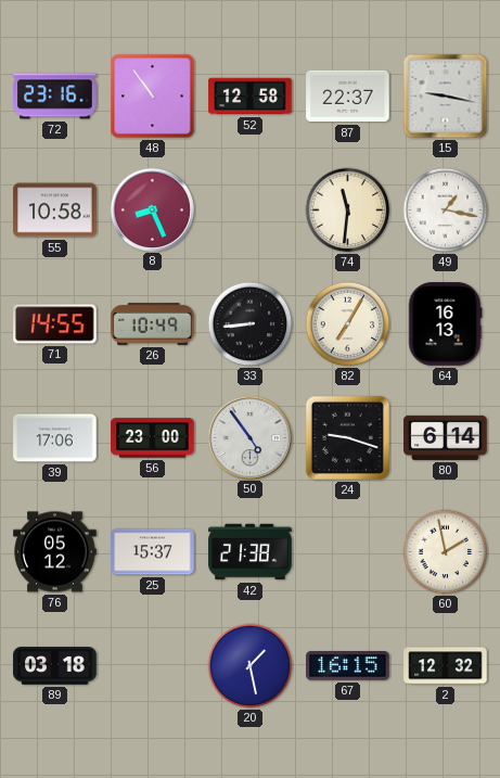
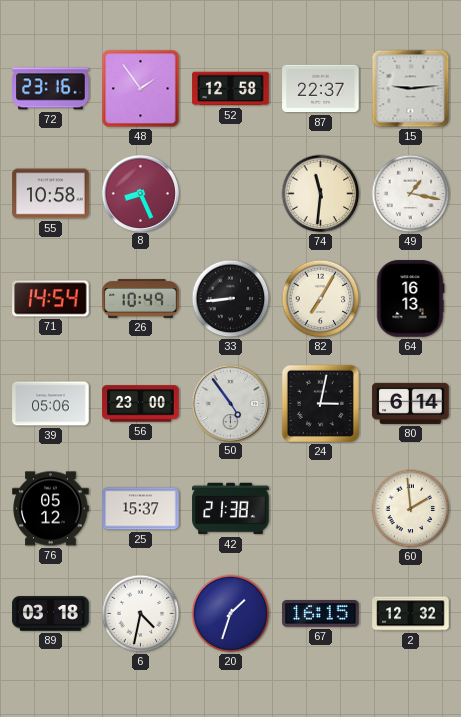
48: 10:54 -> 1:54 (141, 89)
15: 9:17 -> 9:14 (411, 89)
71: 14:55 -> 14:54 (51, 299)
39: 17:06 -> 05:06 (51, 404)
24: 9:18 -> 3:02 (320, 403)
60: 1:58 -> 1:59 (411, 509)
6: none -> 4:32 (141, 614)
20: 1:28 -> 1:33 (231, 614)
